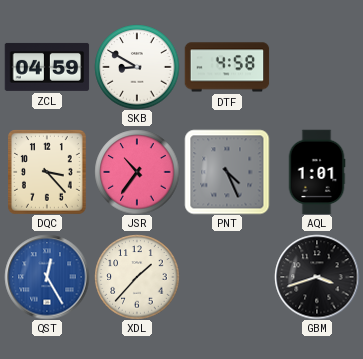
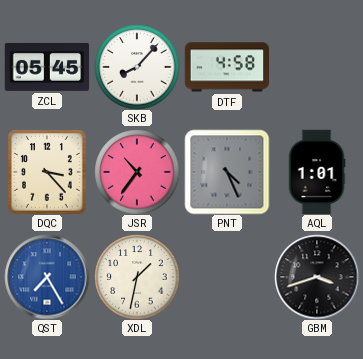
ZCL: 04:59 -> 05:45 (47, 67)
SKB: 8:50 -> 8:07 (137, 67)
QST: 12:25 -> 7:25 (47, 277)
XDL: 1:37 -> 1:32 (137, 277)
